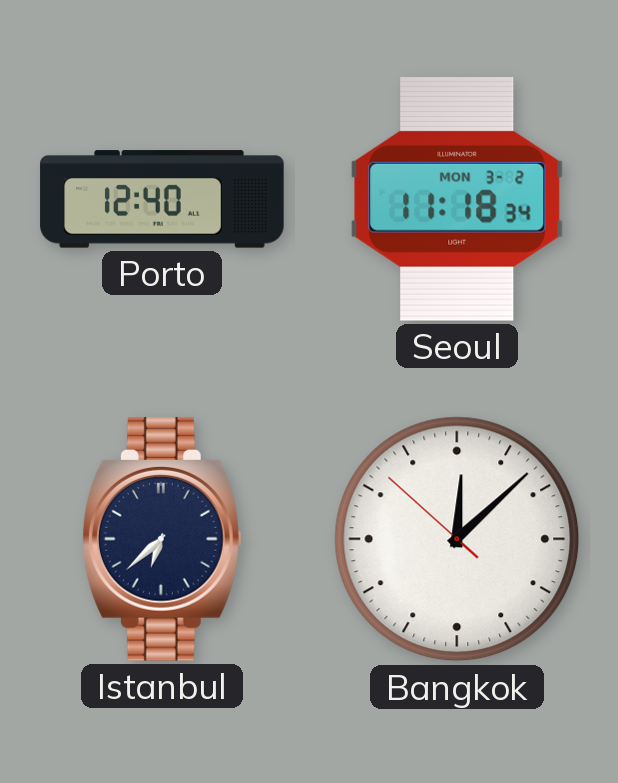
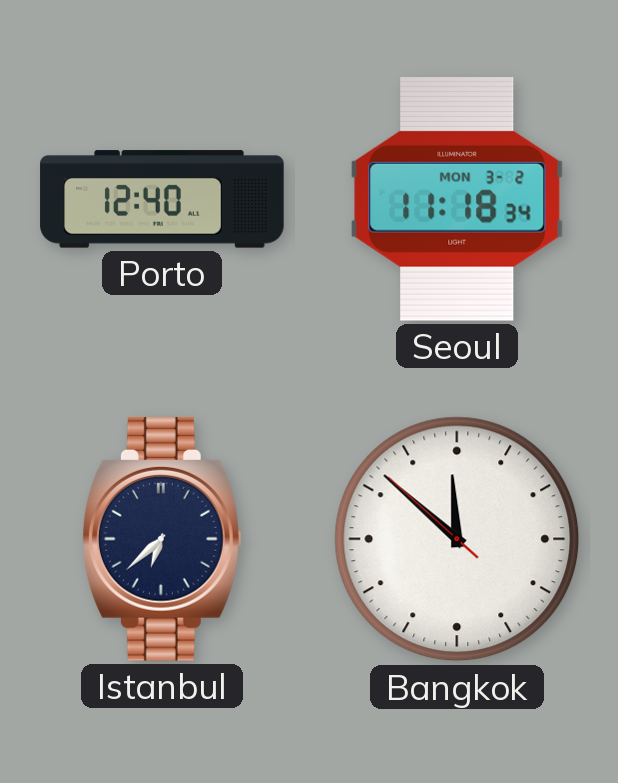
Bangkok: 12:07 -> 11:51 (457, 539)
